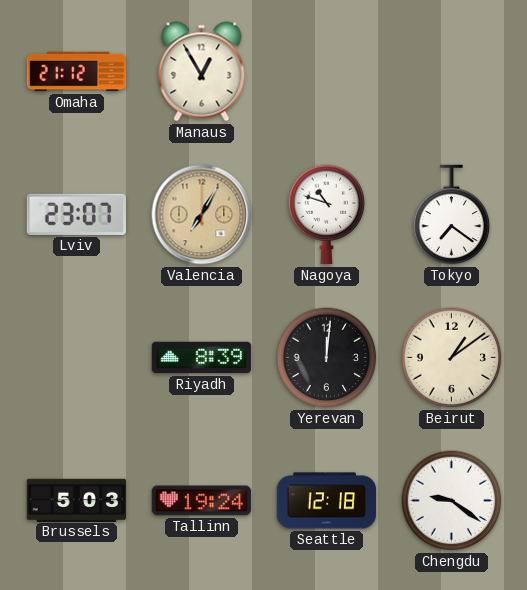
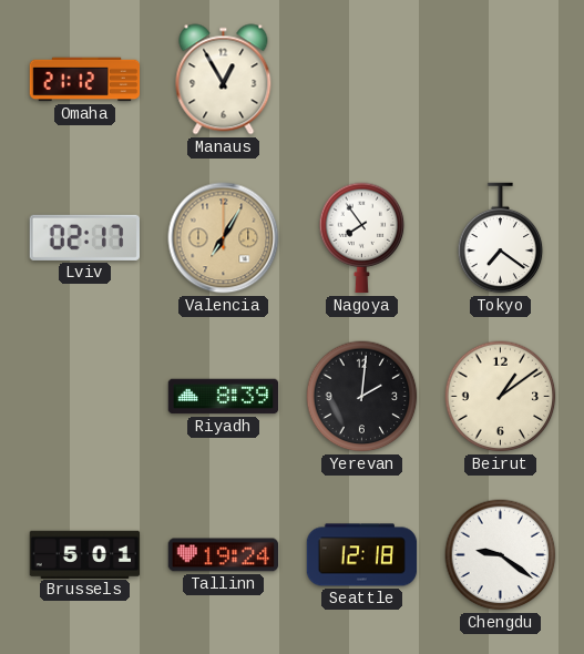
Lviv: 23:07 -> 02:17 (84, 237)
Nagoya: 10:48 -> 7:54 (362, 238)
Yerevan: 12:01 -> 2:01 (362, 397)
Brussels: 5:03 -> 5:01 (85, 554)
